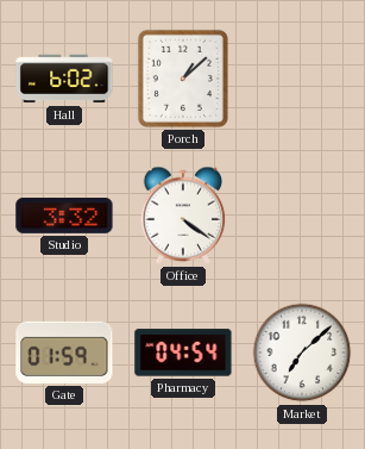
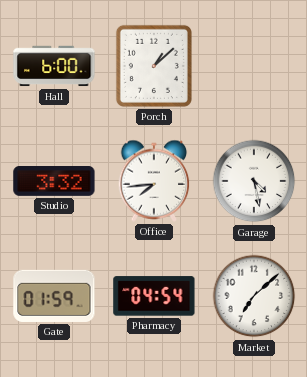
Hall: 6:02 -> 6:00 (54, 66)
Office: 4:21 -> 7:44 (154, 181)
Garage: none -> 4:28 (254, 181)
